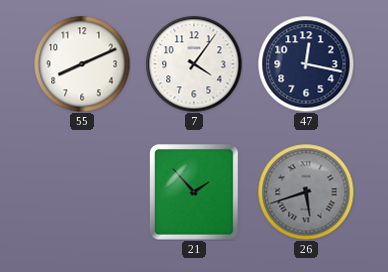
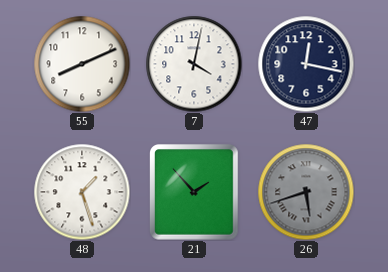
7: 4:06 -> 4:02 (194, 64)
48: none -> 1:27 (82, 192)
